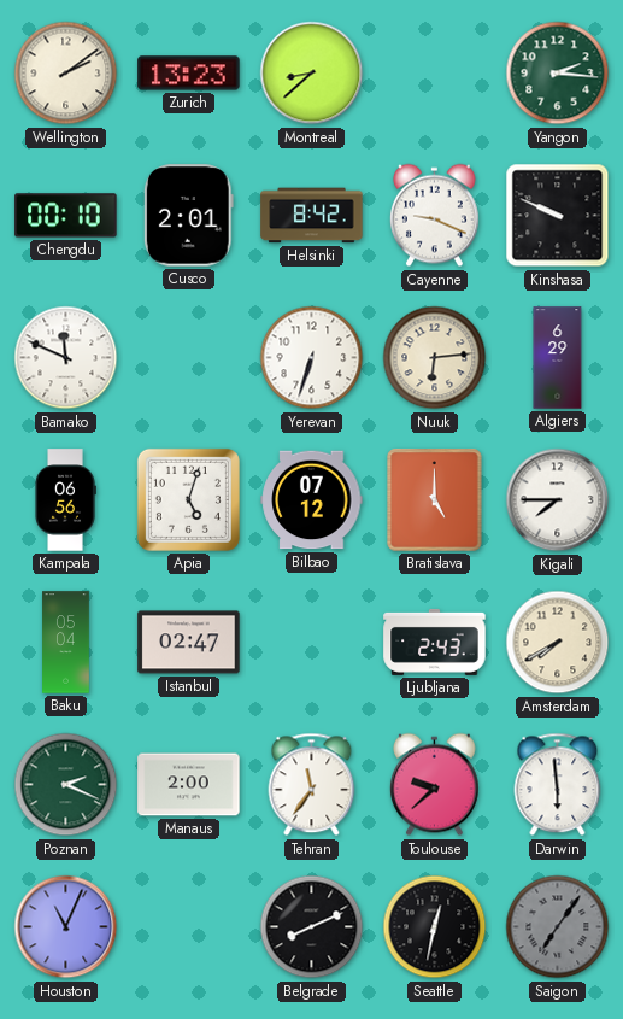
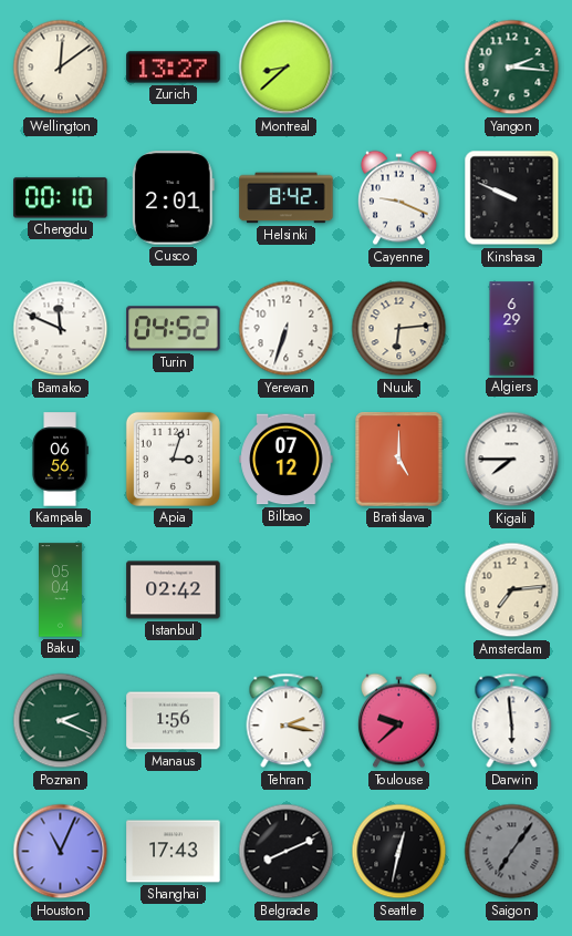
Wellington: 2:09 -> 12:09 (61, 68)
Zurich: 13:23 -> 13:27 (174, 68)
Turin: none -> 04:52 (174, 329)
Apia: 5:03 -> 3:03 (173, 459)
Istanbul: 02:47 -> 02:42 (174, 590)
Ljubljana: 2:43 -> none (435, 642)
Amsterdam: 7:40 -> 7:14 (512, 590)
Manaus: 2:00 -> 1:56 (174, 721)
Tehran: 11:36 -> 2:17 (287, 721)
Shanghai: none -> 17:43 (174, 852)
